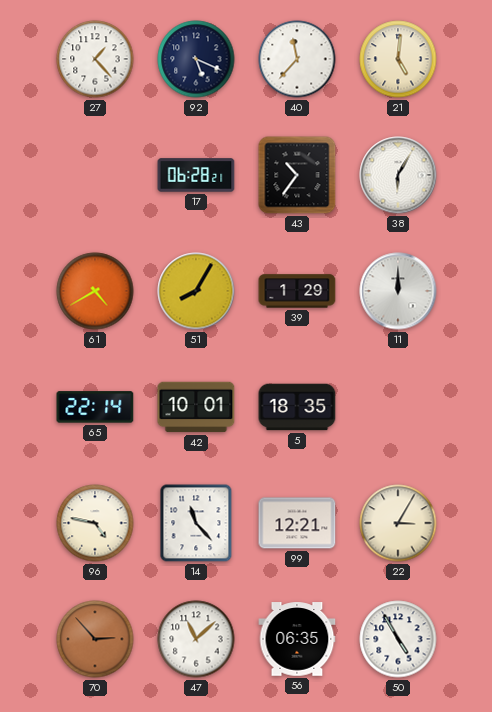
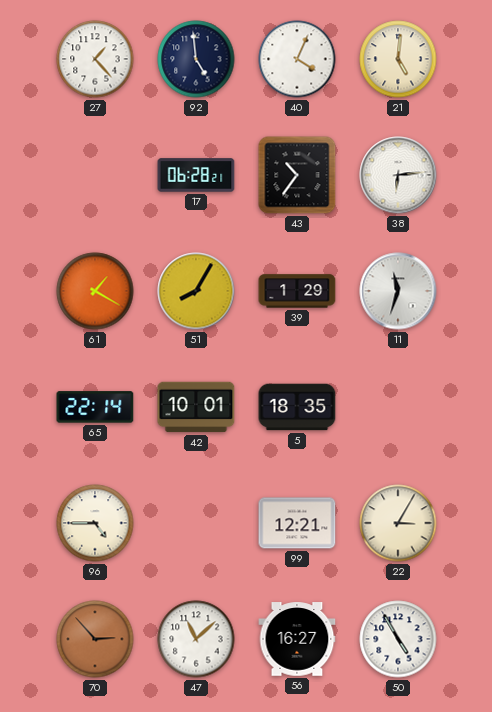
92: 5:19 -> 4:59 (196, 59)
40: 11:37 -> 4:04 (297, 59)
38: 6:05 -> 6:14 (398, 175)
61: 4:40 -> 1:20 (95, 291)
11: 12:00 -> 11:33 (398, 291)
96: 4:47 -> 4:45 (95, 523)
14: 11:23 -> none (196, 523)
56: 06:35 -> 16:27 (297, 639)
